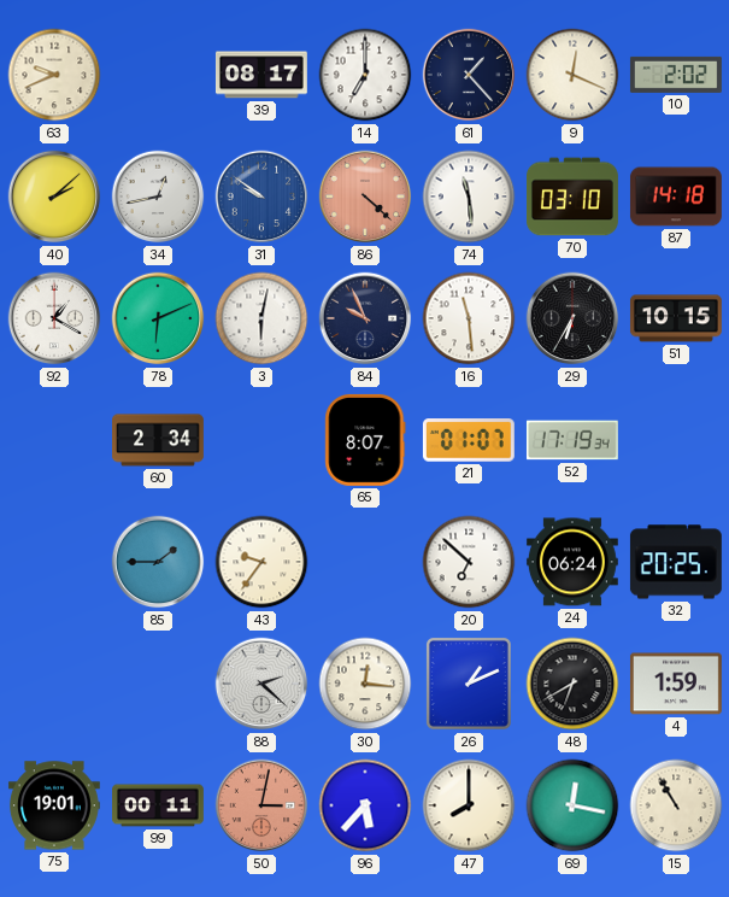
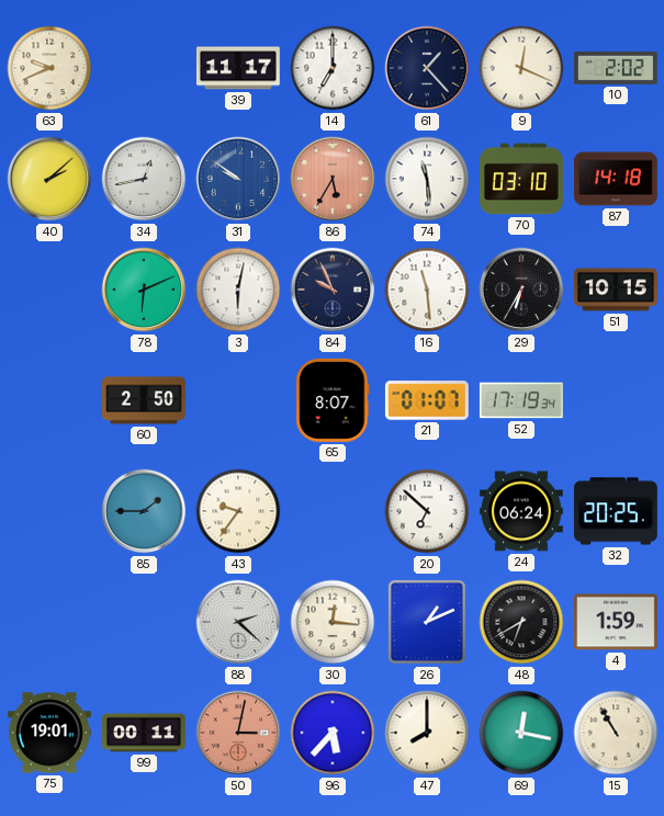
39: 08:17 -> 11:17 (238, 68)
86: 4:22 -> 5:35 (333, 179)
92: 1:20 -> none (54, 318)
60: 2:34 -> 2:50 (145, 400)
